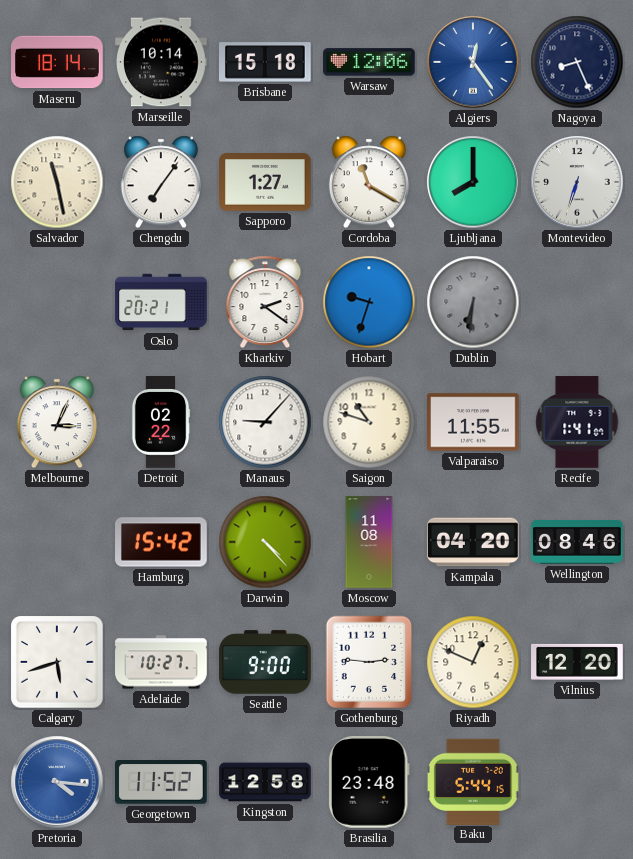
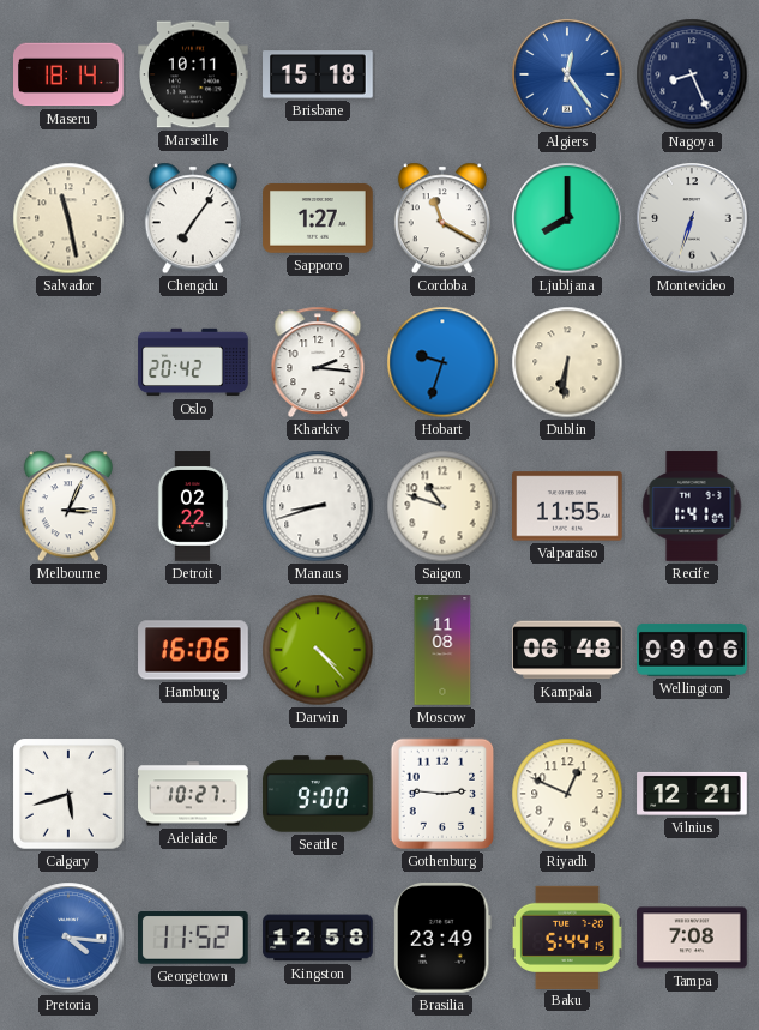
Marseille: 10:14 -> 10:11 (193, 74)
Warsaw: 12:06 -> none (369, 62)
Oslo: 20:21 -> 20:42 (193, 362)
Kharkiv: 2:21 -> 2:16 (318, 362)
Dublin dial: grey -> cream (567, 362)
Manaus: 9:07 -> 8:42 (318, 506)
Hamburg: 15:42 -> 16:06 (193, 650)
Kampala: 04:20 -> 06:48 (568, 650)
Wellington: 08:46 -> 09:06 (692, 650)
Vilnius: 12:20 -> 12:21 (692, 794)
Brasilia: 23:48 -> 23:49 (442, 939)
Tampa: none -> 7:08 (692, 938)
